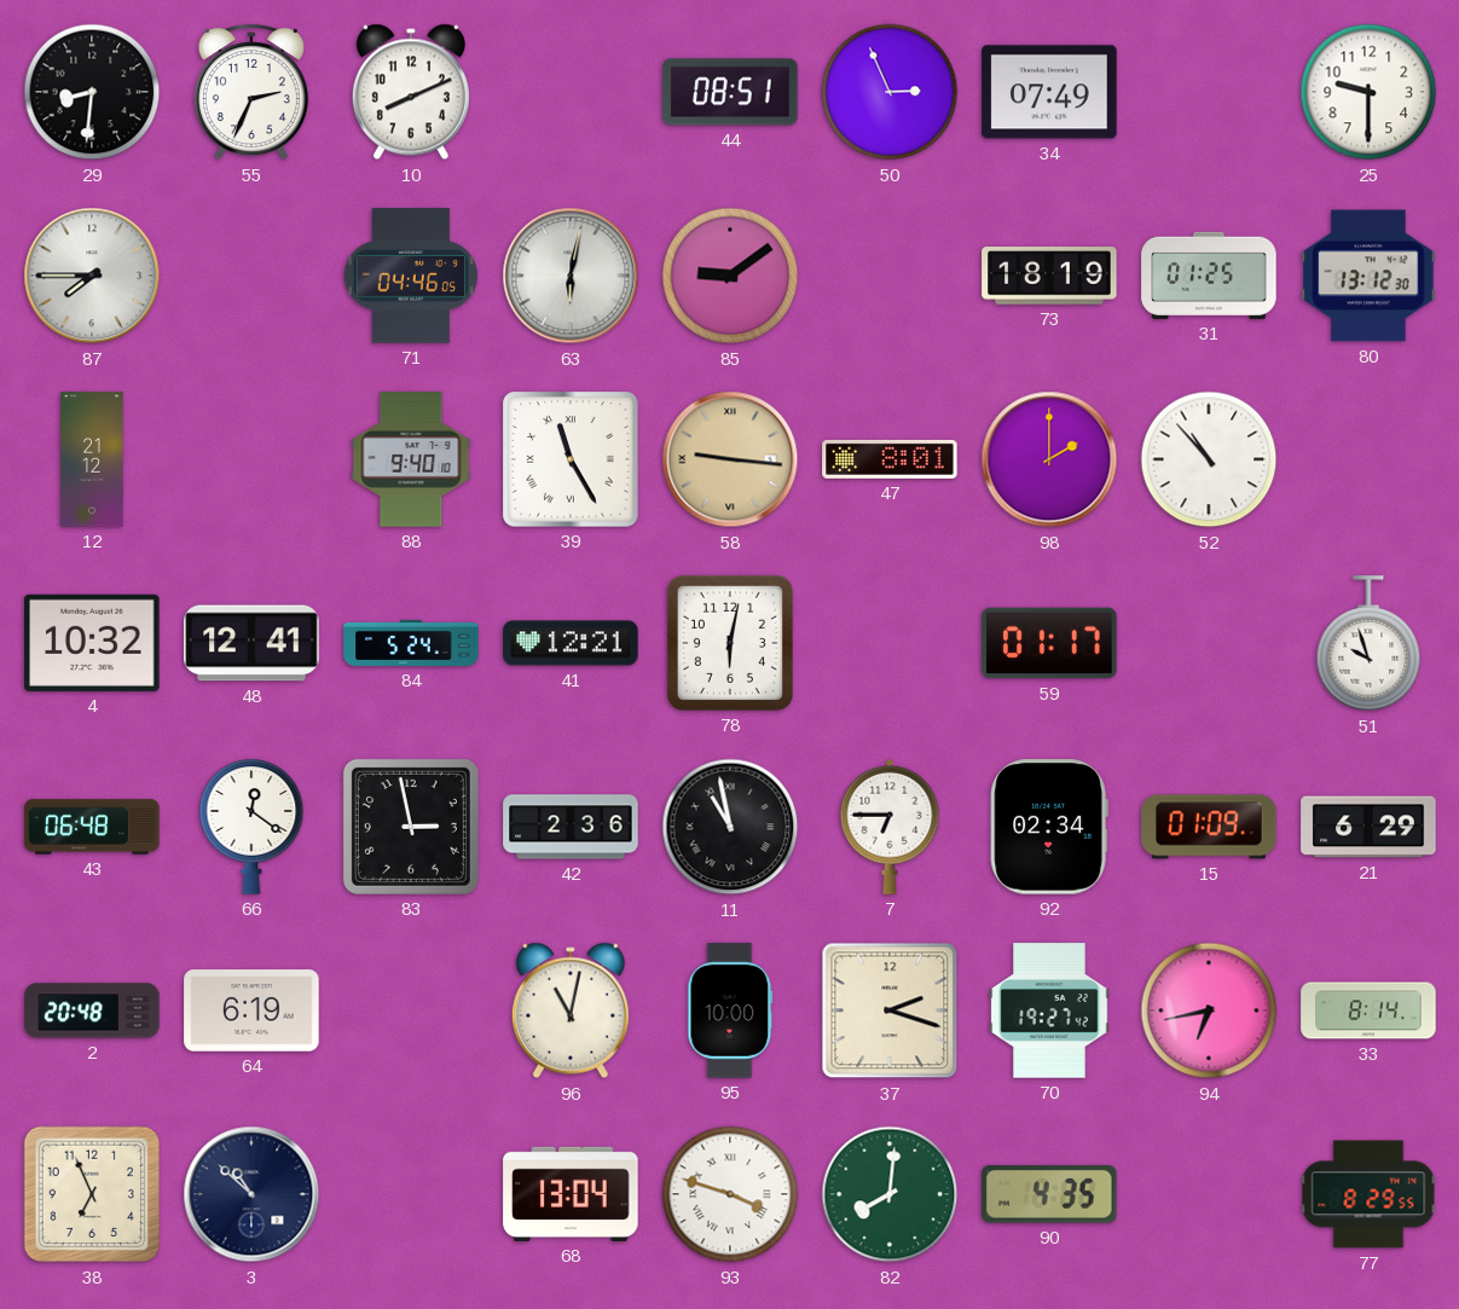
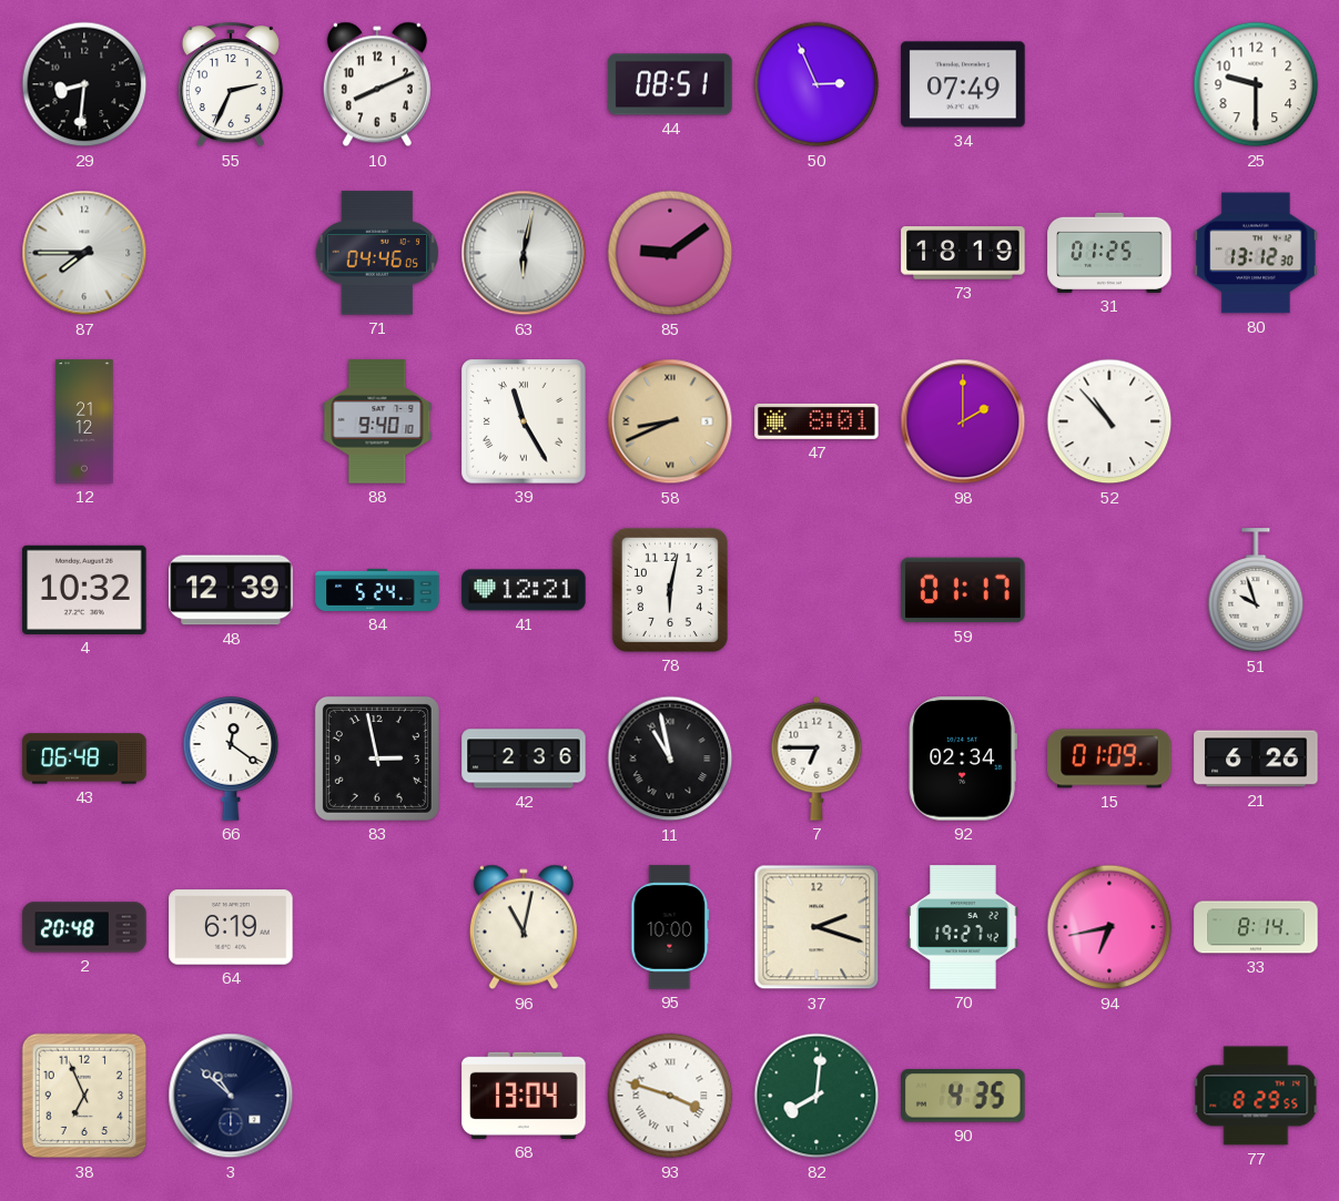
58: 9:16 -> 8:41 (670, 421)
48: 12:41 -> 12:39 (231, 590)
21: 6:29 -> 6:26 (1256, 759)
